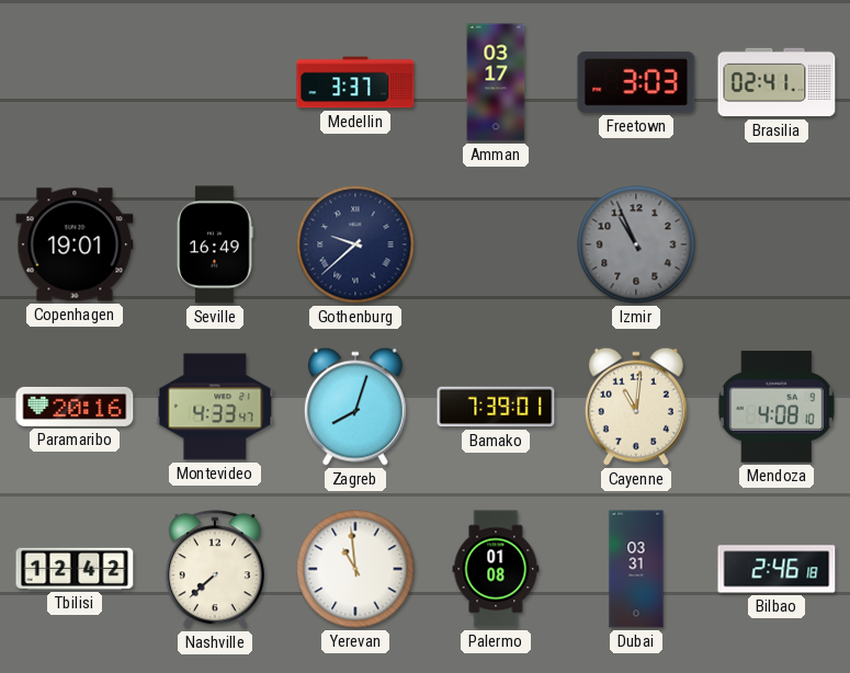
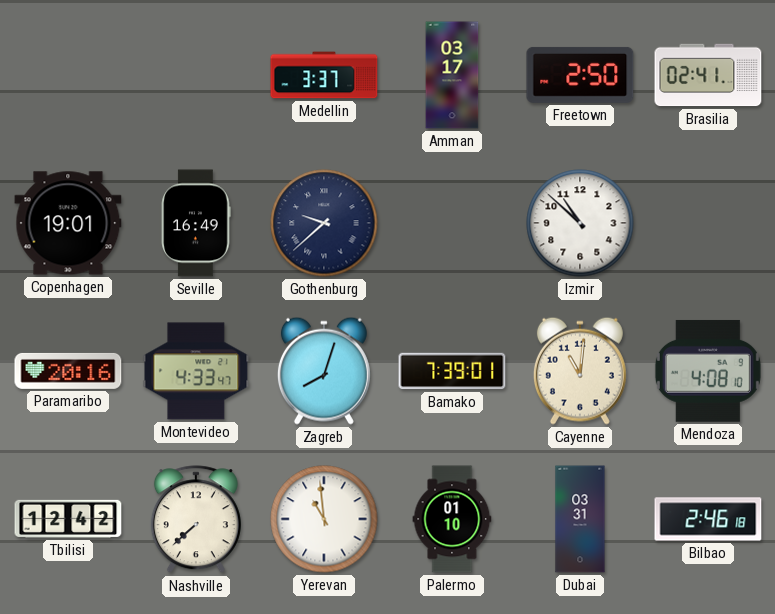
Freetown: 3:03 -> 2:50 (580, 75)
Izmir: 10:56 -> 10:52 (580, 223)
Izmir dial: grey -> white (580, 223)
Palermo: 01:08 -> 01:10 (452, 519)
